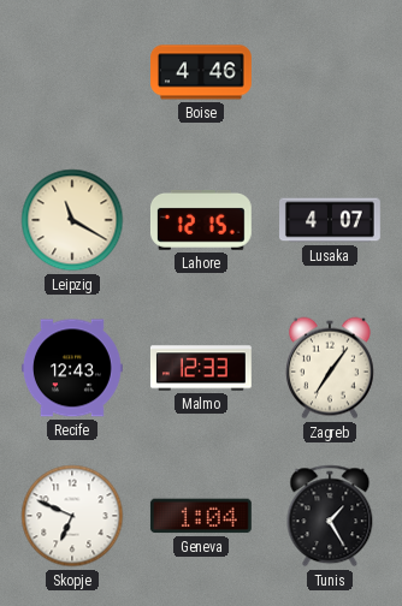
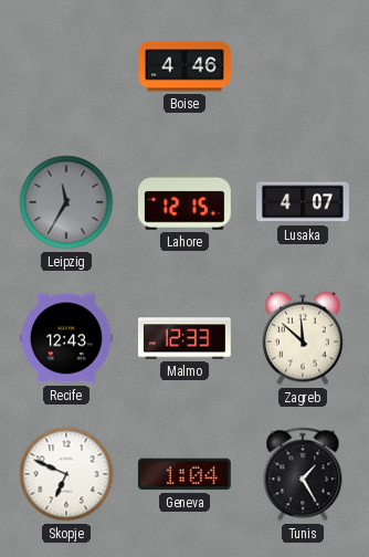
Leipzig: 11:20 -> 11:35 (66, 202)
Leipzig dial: cream -> grey (66, 202)
Zagreb: 7:06 -> 11:52 (303, 338)
